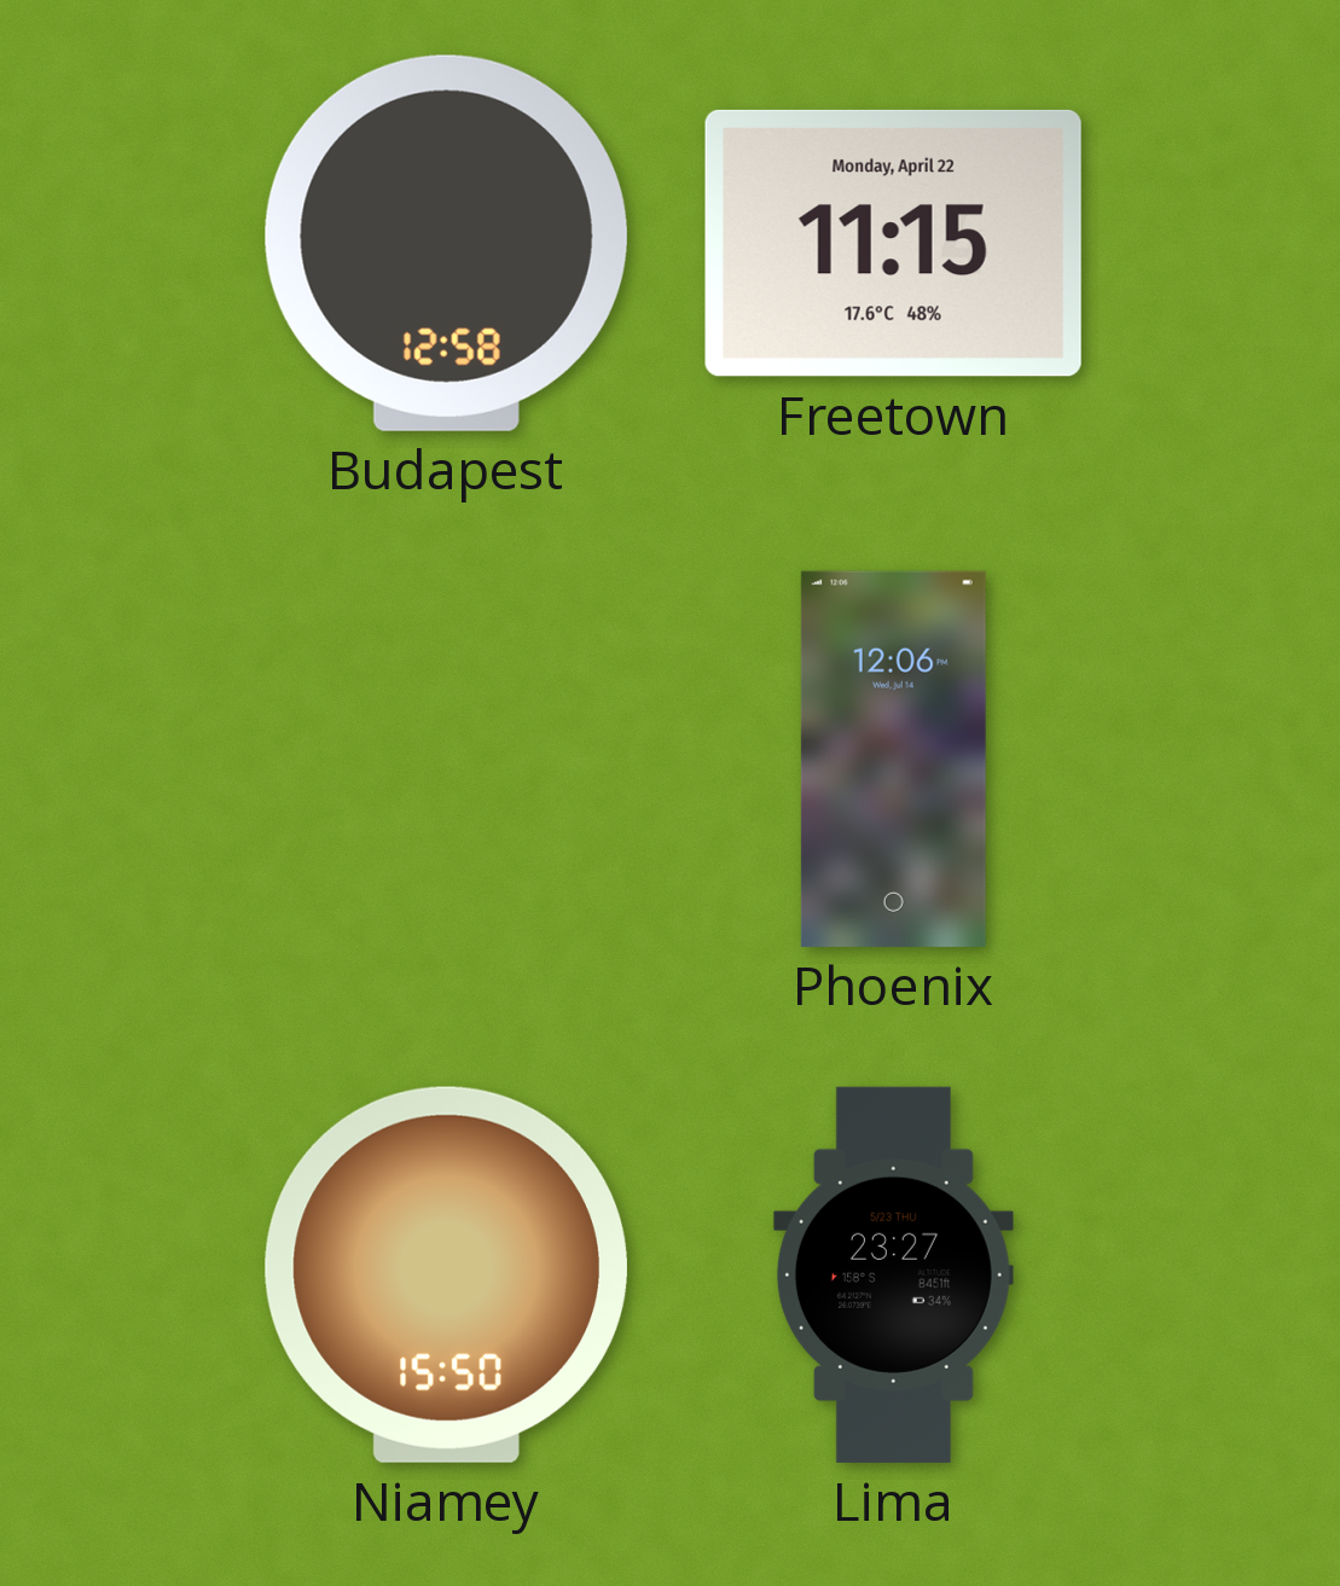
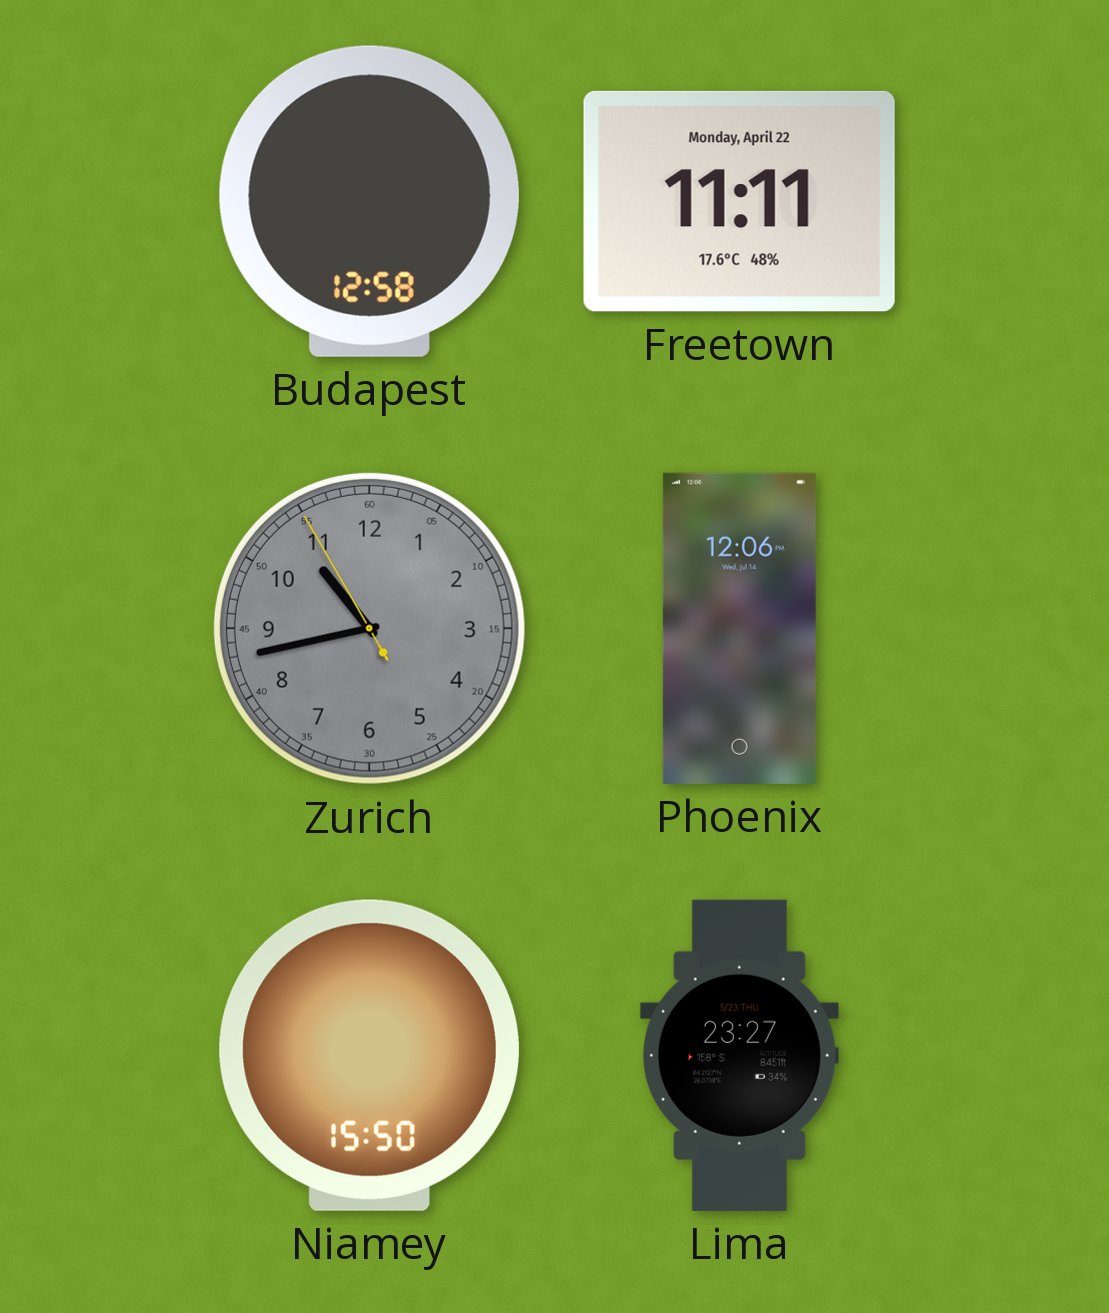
Freetown: 11:15 -> 11:11 (739, 201)
Zurich: none -> 10:42 (369, 628)
